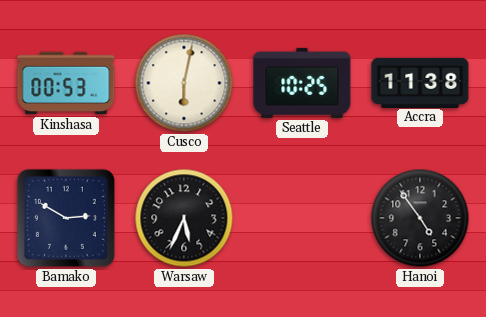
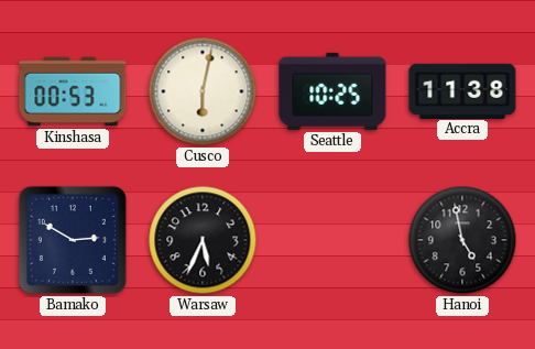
Hanoi: 4:54 -> 4:58 (462, 240)
